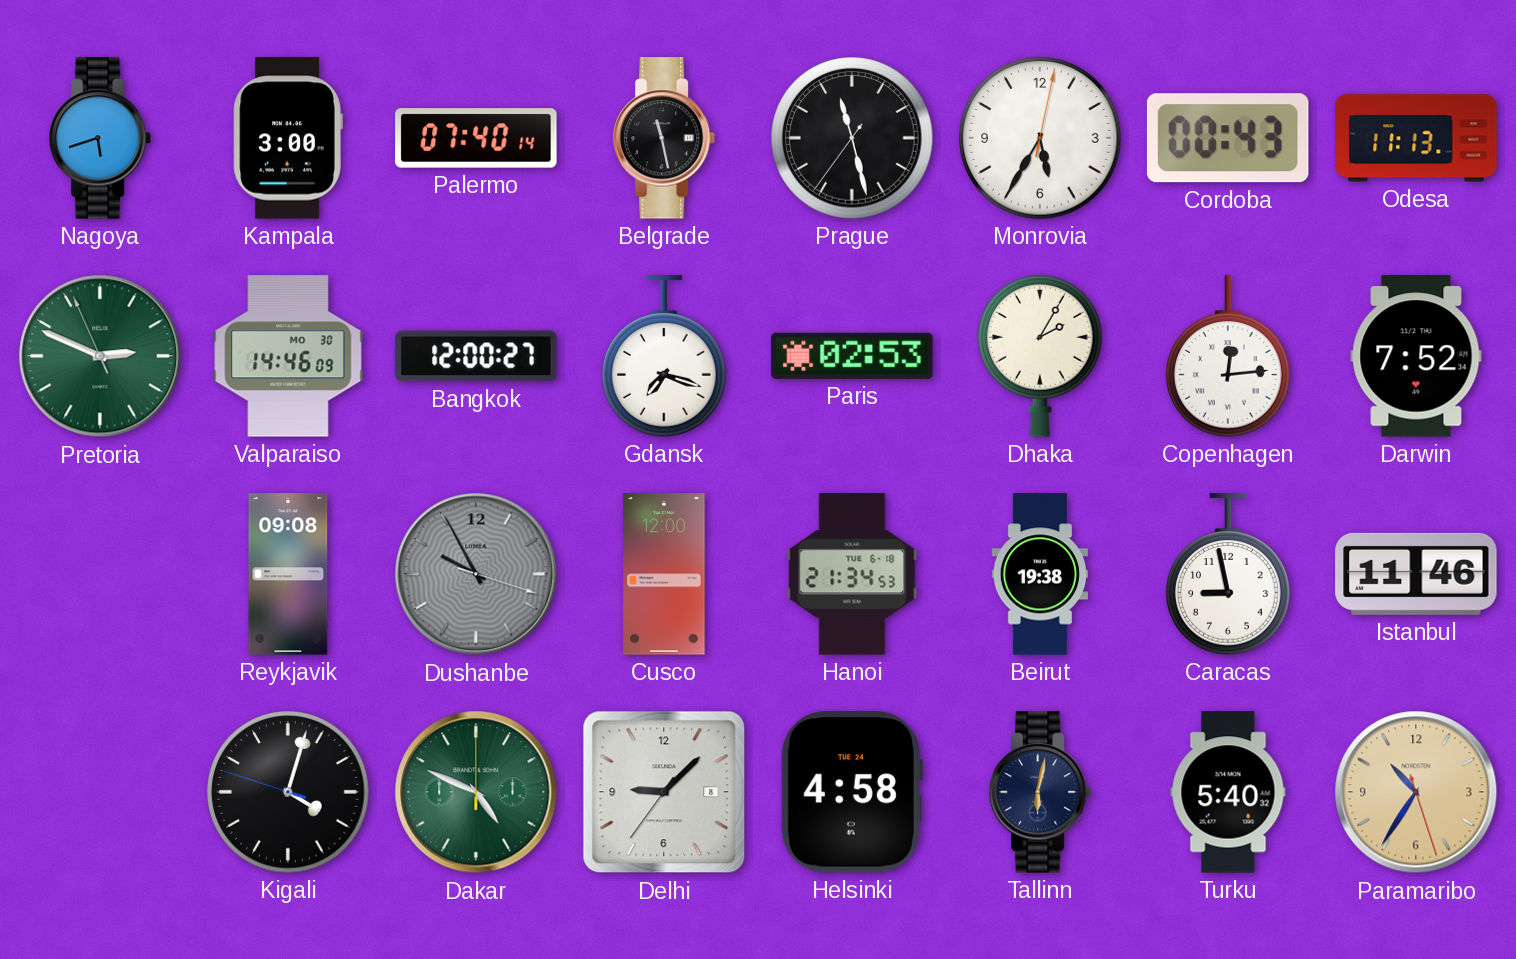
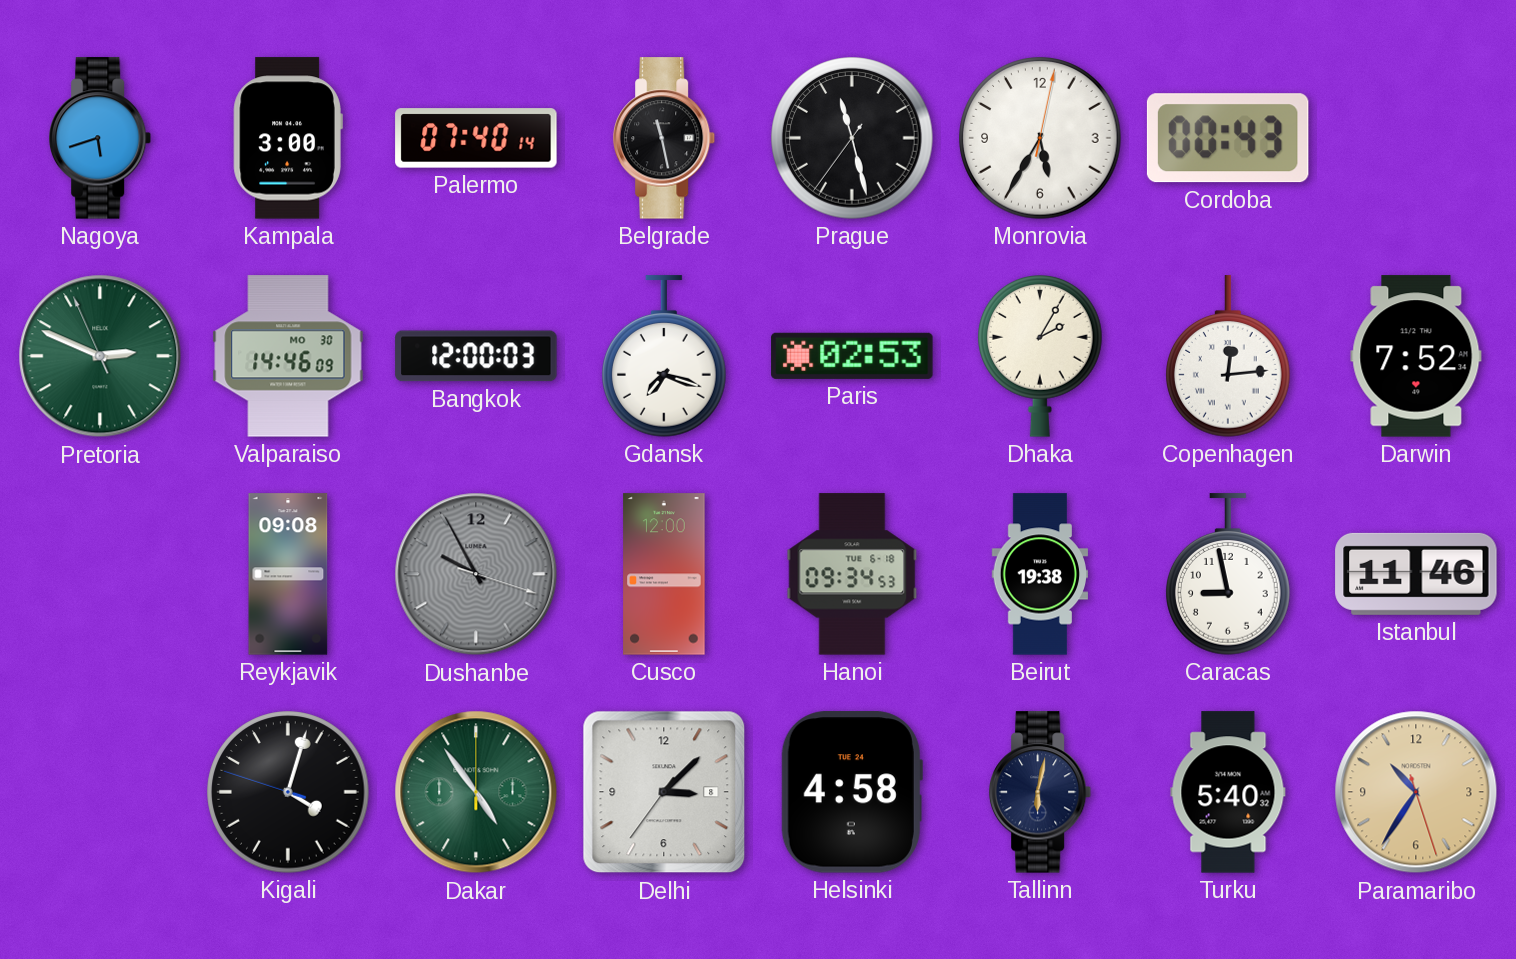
Odesa: 11:13 -> none (1416, 138)
Bangkok: 12:00:27 -> 12:00:03 (476, 356)
Hanoi: 21:34 -> 09:34 (852, 574)
Dakar: 4:49 -> 4:54 (476, 792)
Delhi: 9:07 -> 3:07 (664, 792)
